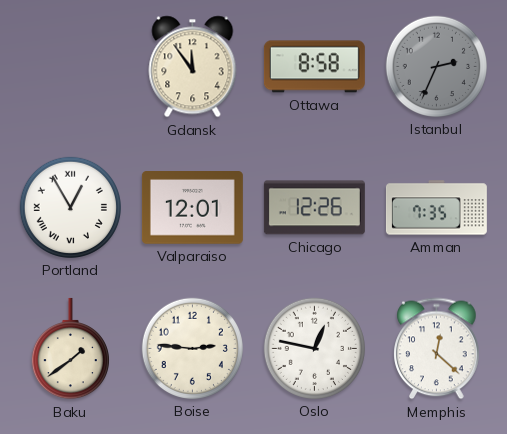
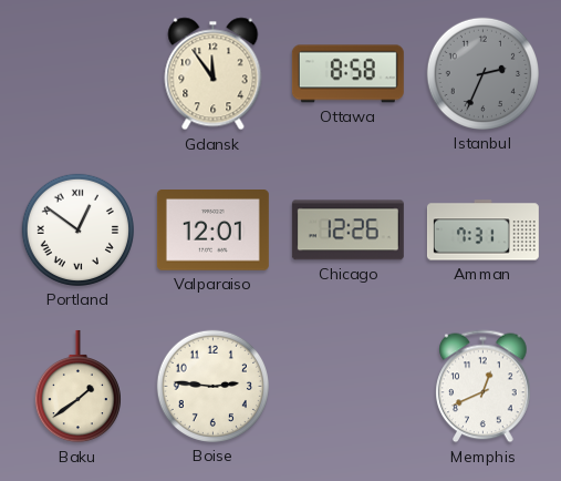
Portland: 12:55 -> 12:51 (77, 229)
Amman: 7:35 -> 7:31 (482, 231)
Oslo: 12:47 -> none (314, 348)
Memphis: 12:22 -> 12:41 (484, 387)
